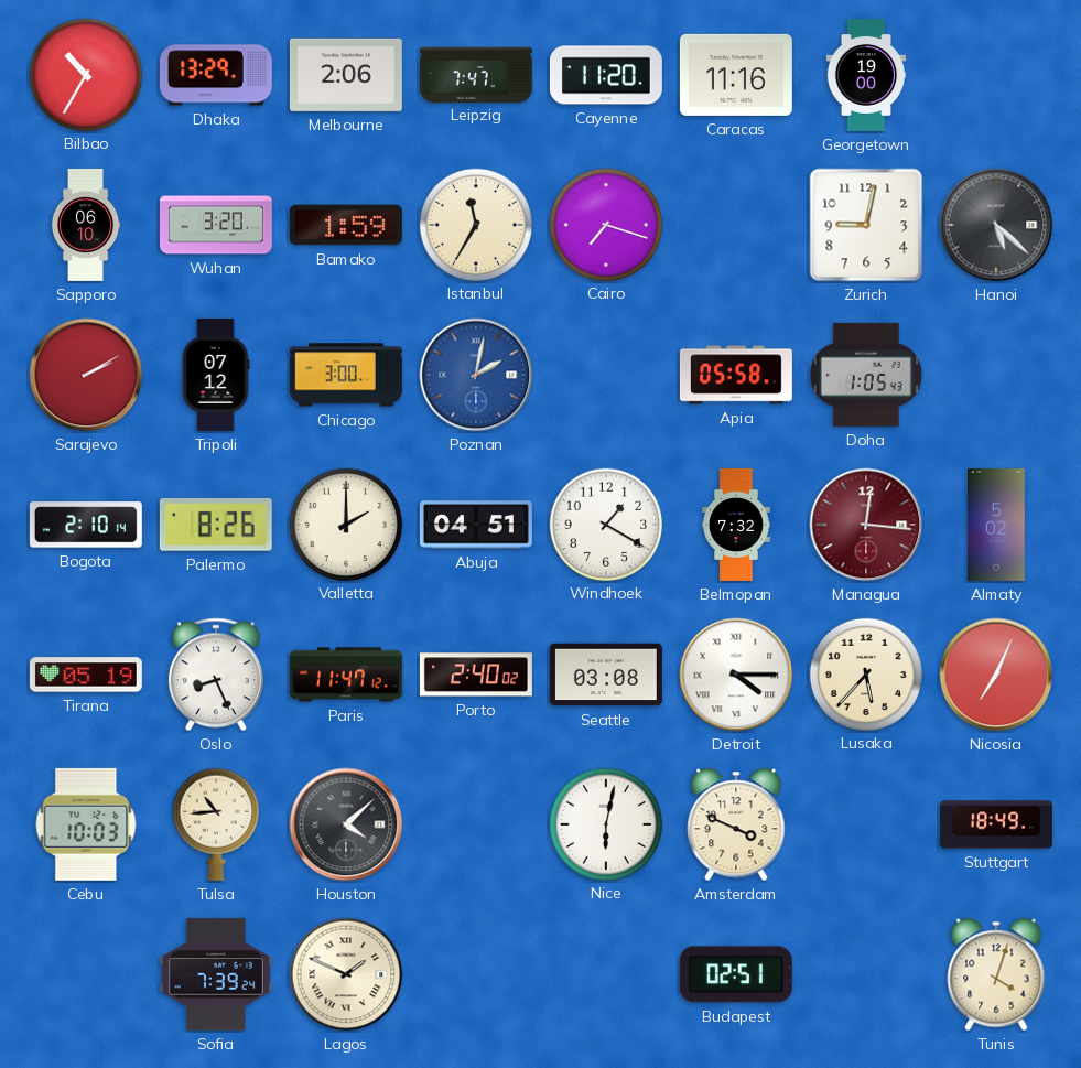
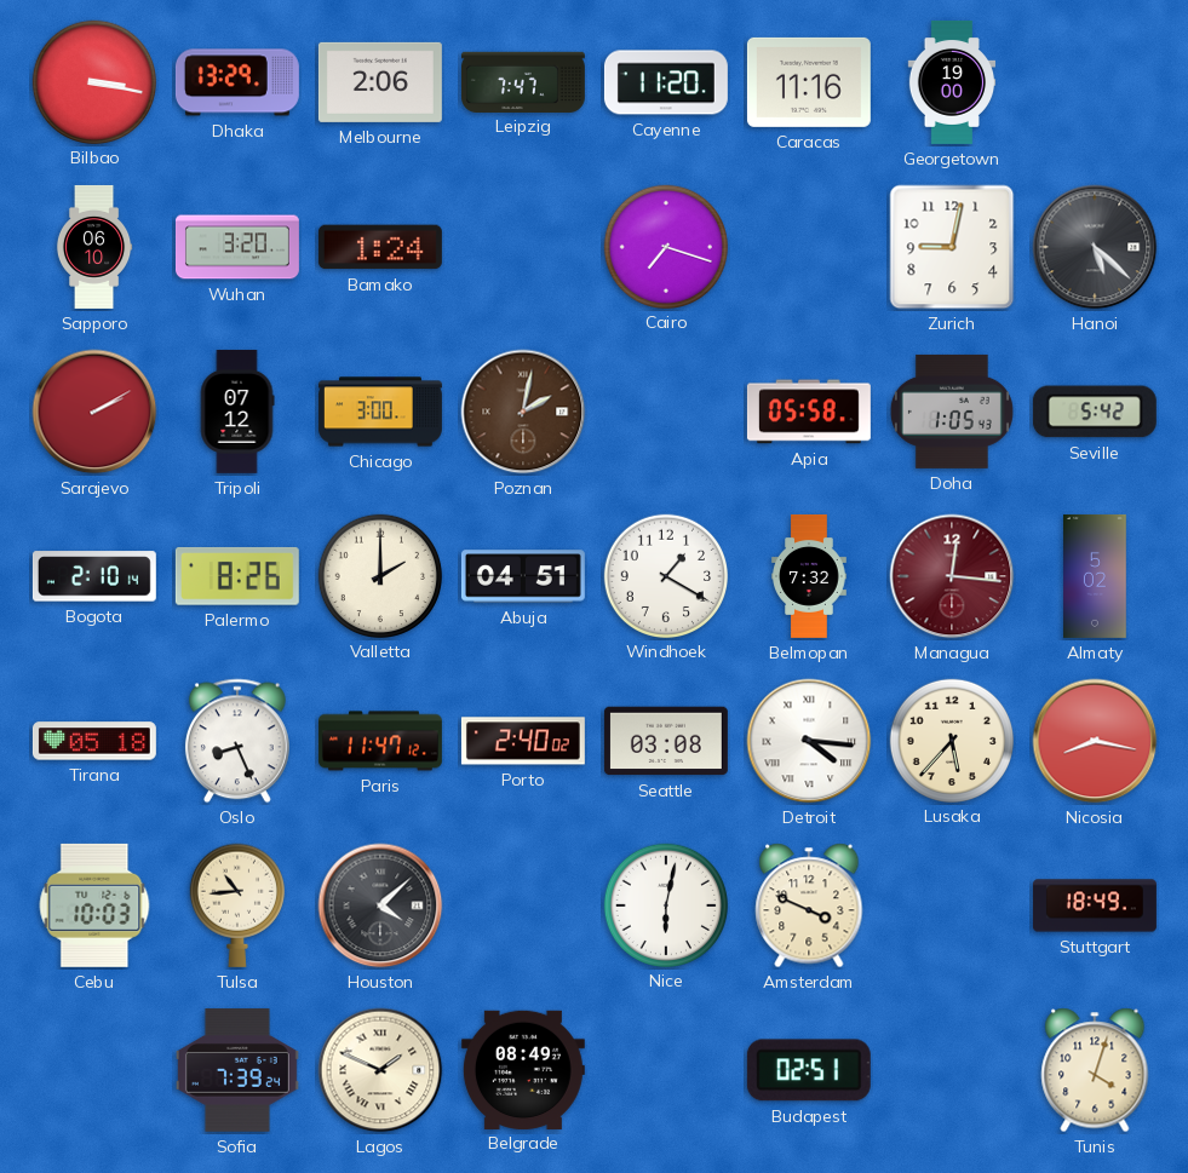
Bilbao: 10:35 -> 3:17 (93, 81)
Bamako: 1:59 -> 1:24 (380, 247)
Istanbul: 11:35 -> none (475, 224)
Poznan dial: blue -> brown (523, 412)
Seville: none -> 5:42 (1095, 412)
Tirana: 05:19 -> 05:18 (94, 741)
Detroit: 4:15 -> 4:16 (809, 741)
Nicosia: 7:04 -> 8:17 (1095, 741)
Belgrade: none -> 08:49 (523, 1069)
